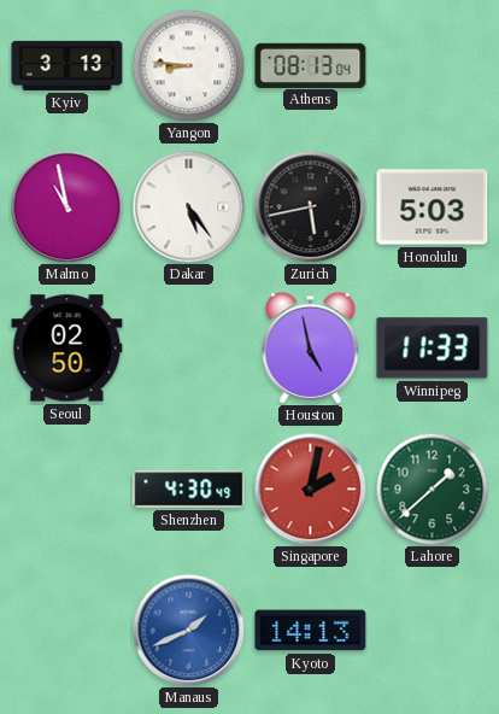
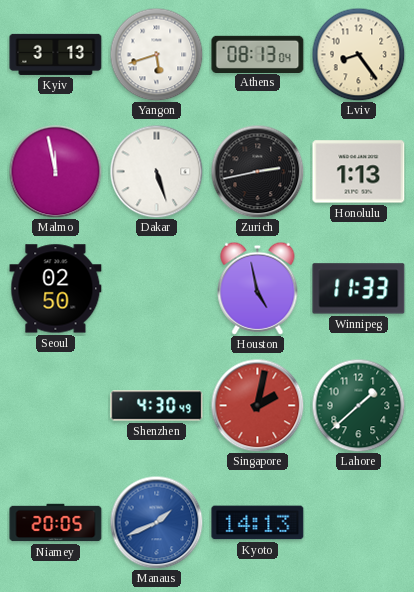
Yangon: 8:46 -> 5:42 (156, 54)
Lviv: none -> 8:24 (358, 54)
Malmo: 10:58 -> 11:58 (55, 171)
Dakar: 5:24 -> 5:27 (156, 171)
Zurich: 5:43 -> 2:43 (257, 171)
Honolulu: 5:03 -> 1:13 (359, 172)
Niamey: none -> 20:05 (56, 523)
